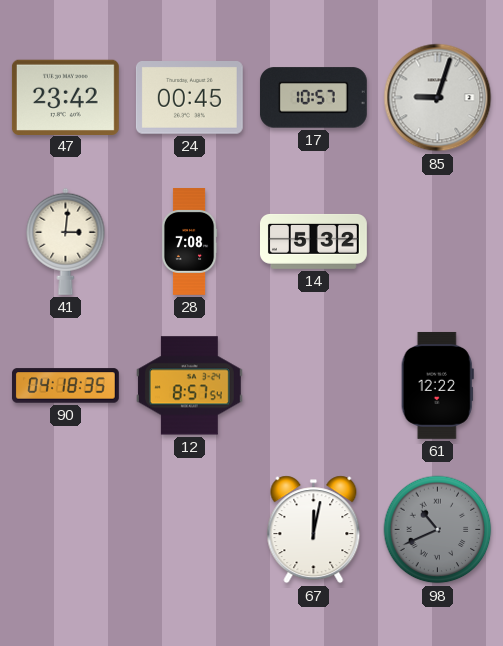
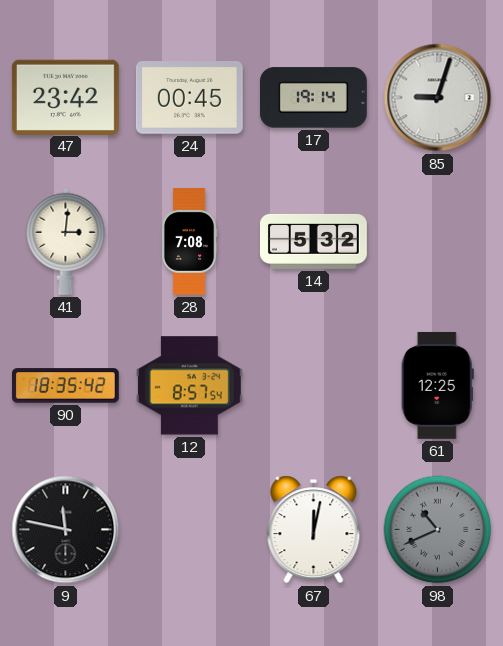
17: 10:57 -> 19:14 (313, 98)
90: 04:18 -> 18:35 (66, 386)
61: 12:22 -> 12:25 (437, 385)
9: none -> 11:47 (66, 530)
